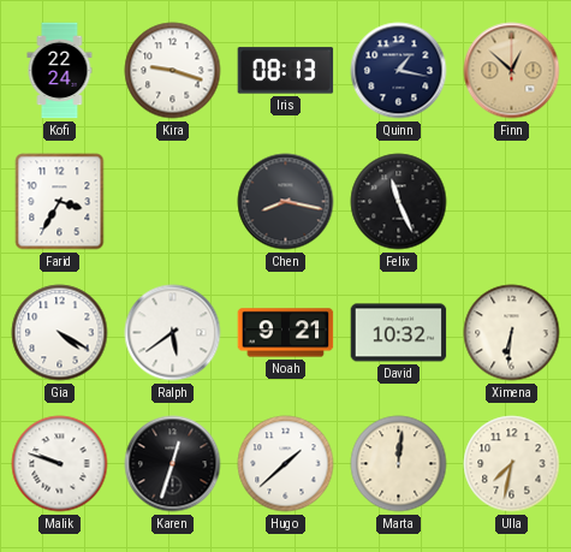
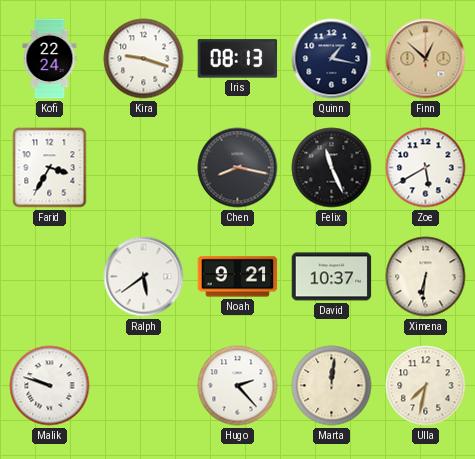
Zoe: none -> 5:40 (426, 168)
Gia: 4:20 -> none (60, 333)
David: 10:32 -> 10:37 (332, 277)
Karen: 12:33 -> none (173, 464)
Hugo: 1:38 -> 2:23 (238, 386)
